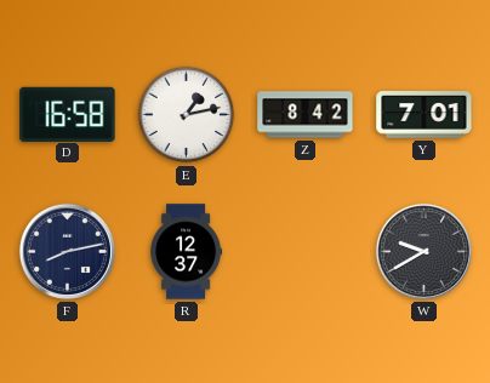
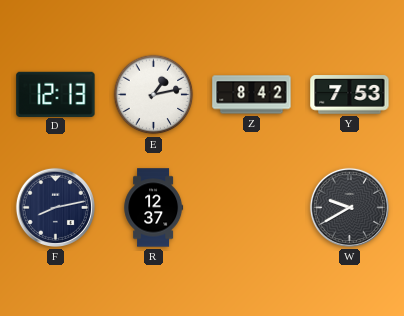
D: 16:58 -> 12:13 (56, 94)
Y: 7:01 -> 7:53 (350, 95)
